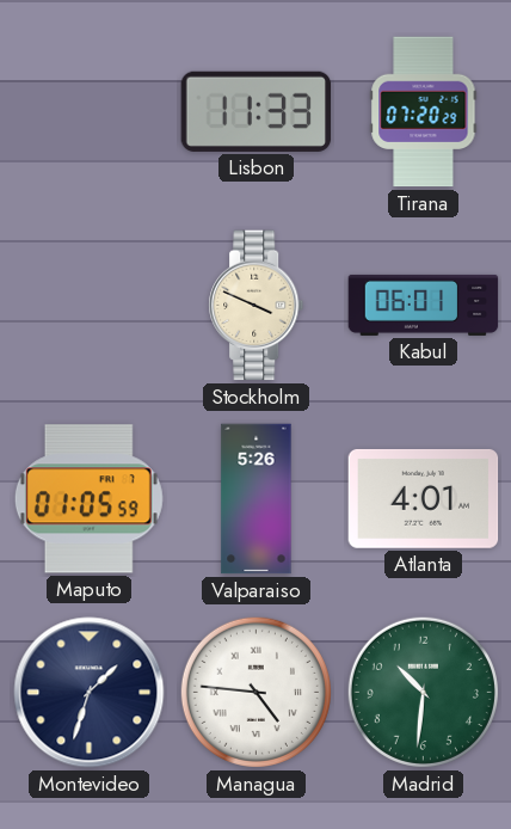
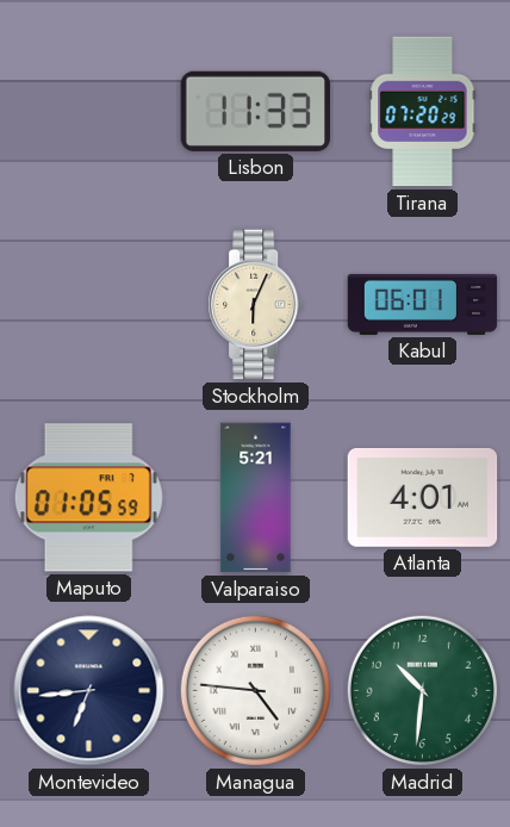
Stockholm: 3:49 -> 6:04 (256, 305)
Valparaiso: 5:26 -> 5:21 (256, 498)
Montevideo: 1:33 -> 6:44 (89, 691)
